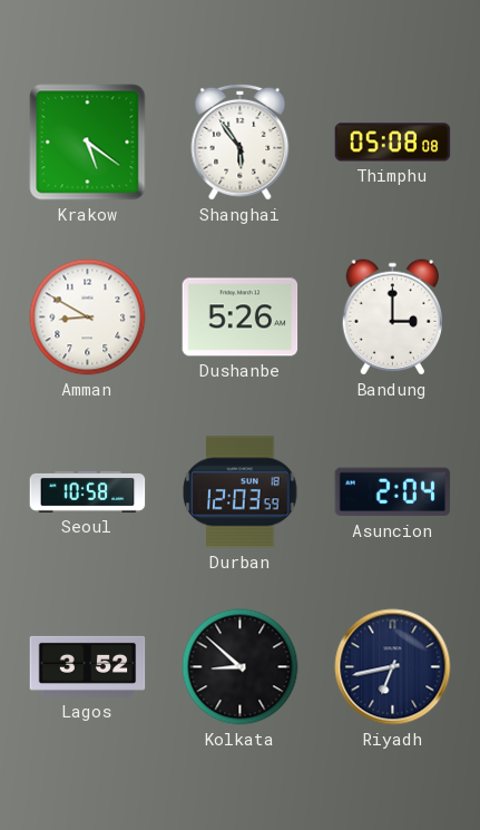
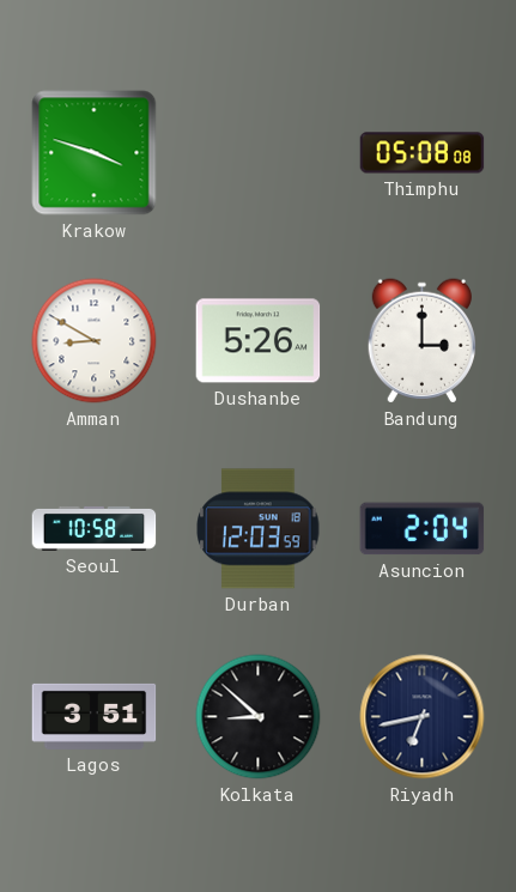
Krakow: 5:21 -> 3:48 (95, 153)
Shanghai: 5:54 -> none (241, 141)
Lagos: 3:52 -> 3:51 (95, 716)
